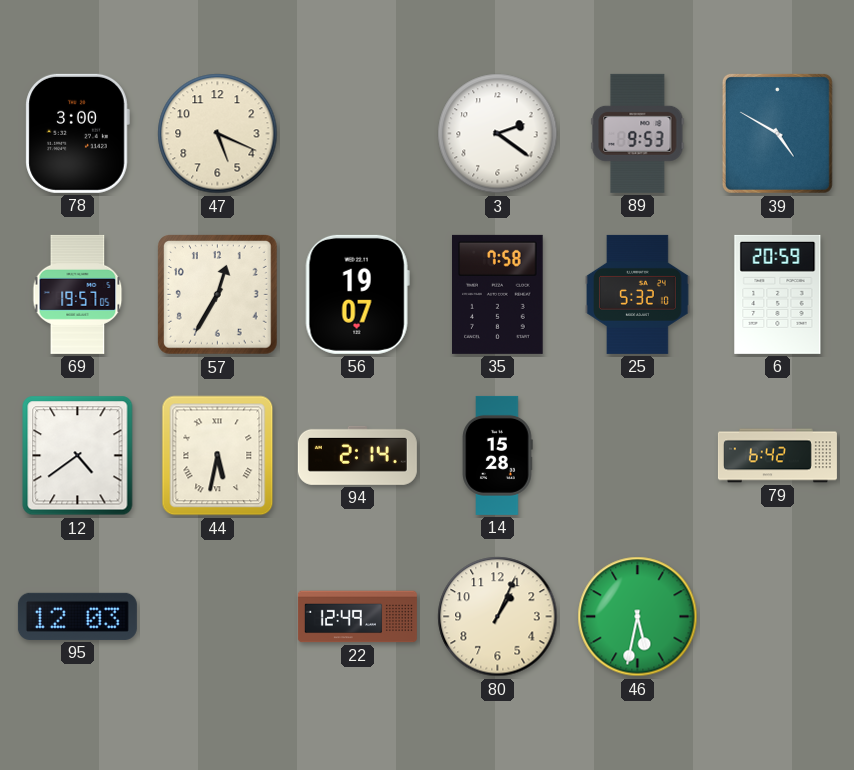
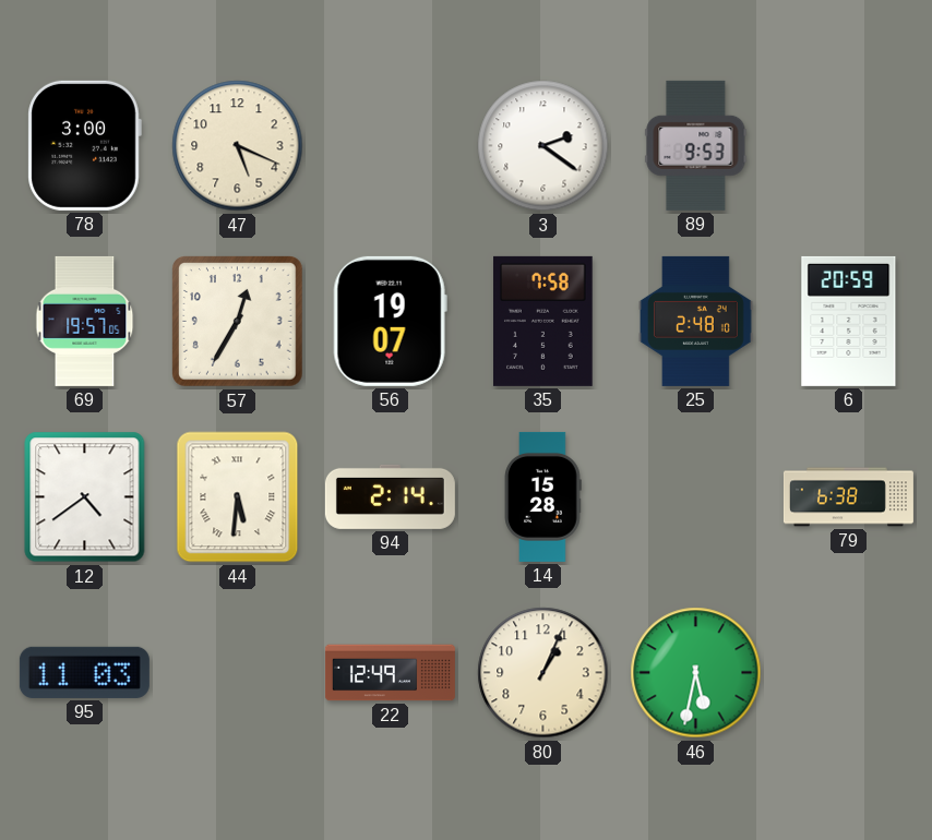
39: 4:50 -> none (777, 133)
25: 5:32 -> 2:48 (696, 321)
44: 5:32 -> 5:31 (238, 497)
79: 6:42 -> 6:38 (848, 497)
95: 12:03 -> 11:03 (84, 672)
